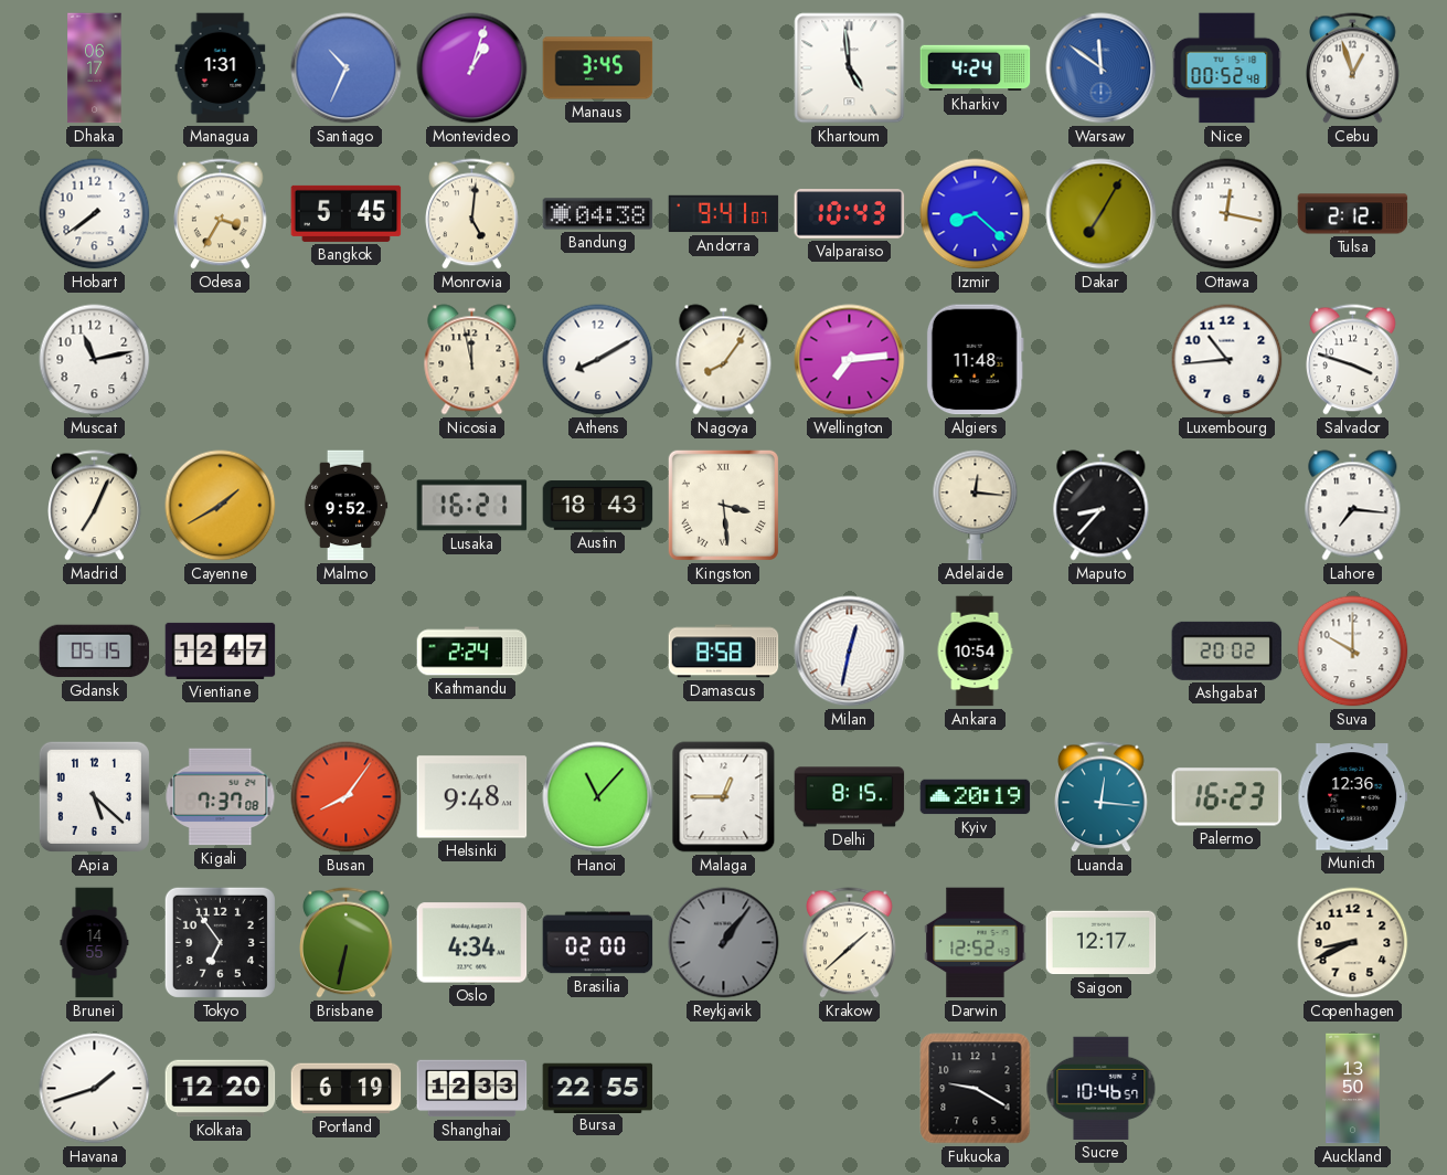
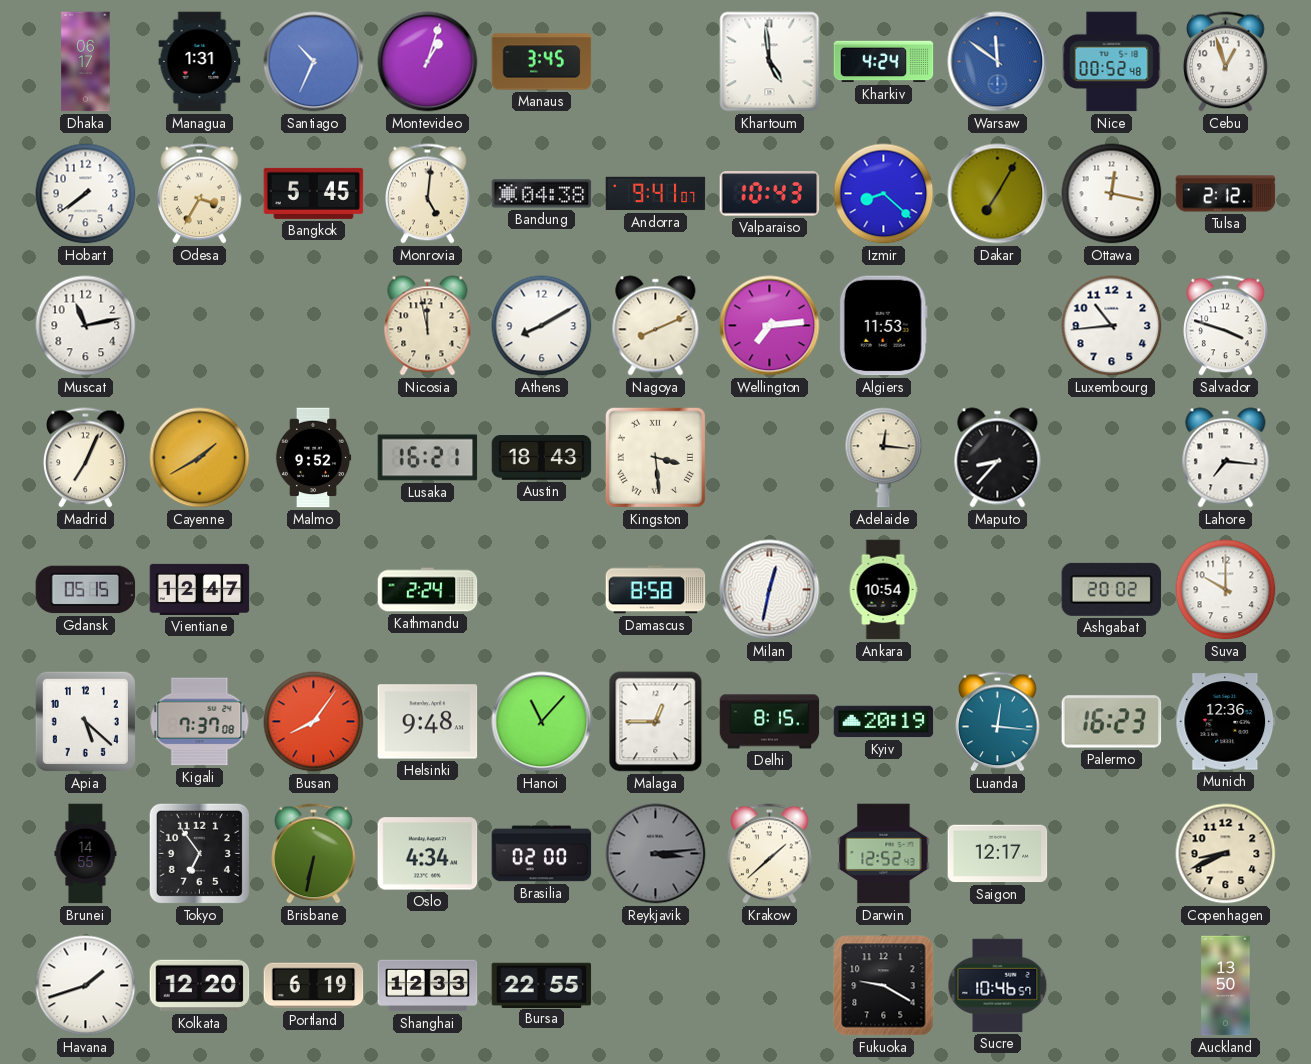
Nagoya: 8:06 -> 8:11 (656, 326)
Algiers: 11:48 -> 11:53 (883, 326)
Reykjavik: 1:06 -> 3:14 (656, 854)
